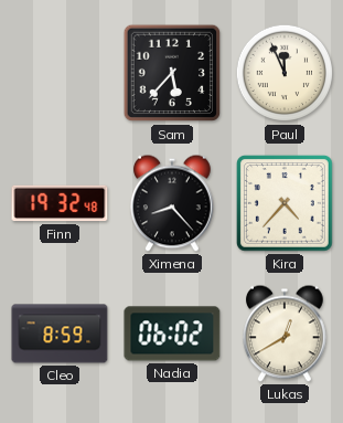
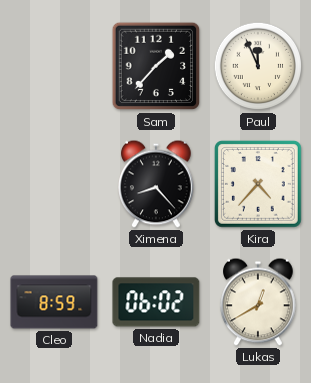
Sam: 5:37 -> 1:37 (156, 66)
Finn: 19:32 -> none (60, 203)
